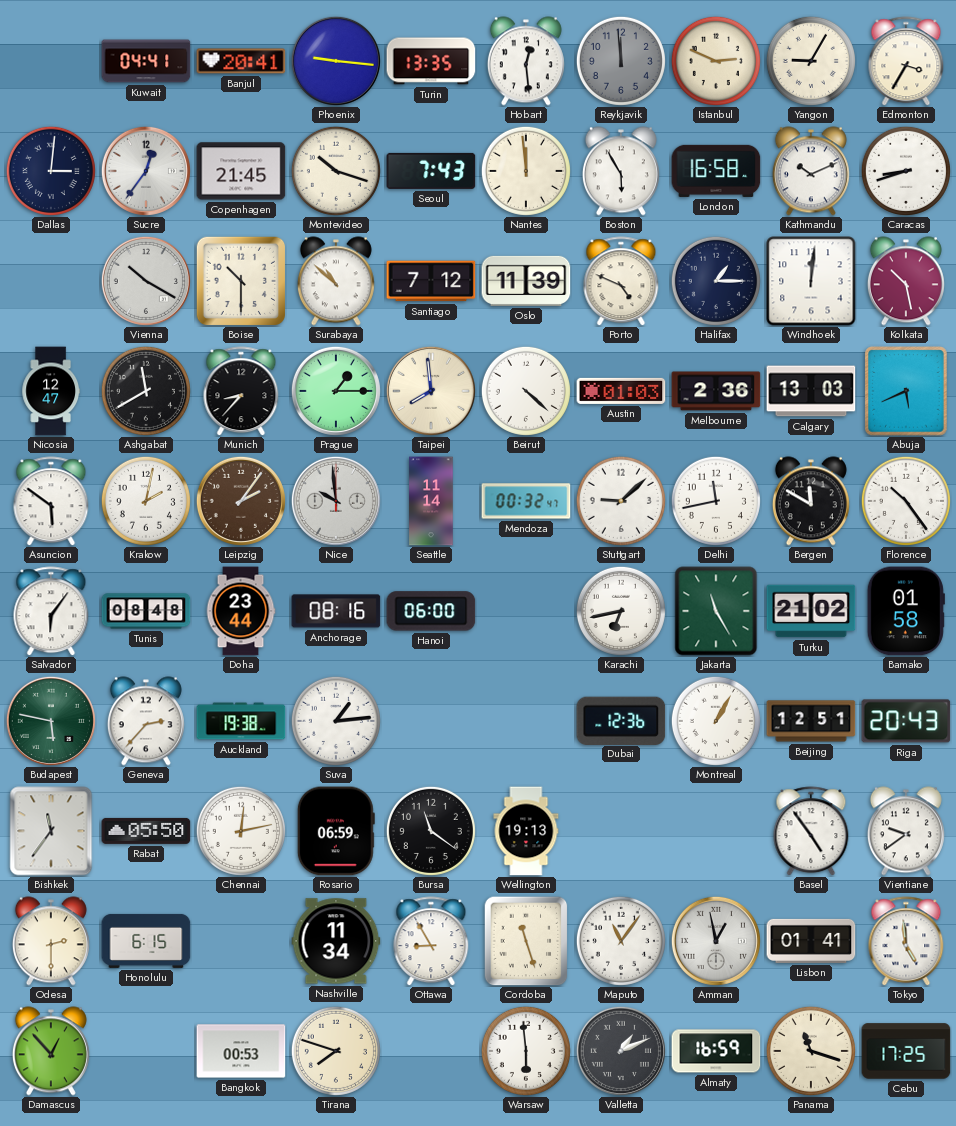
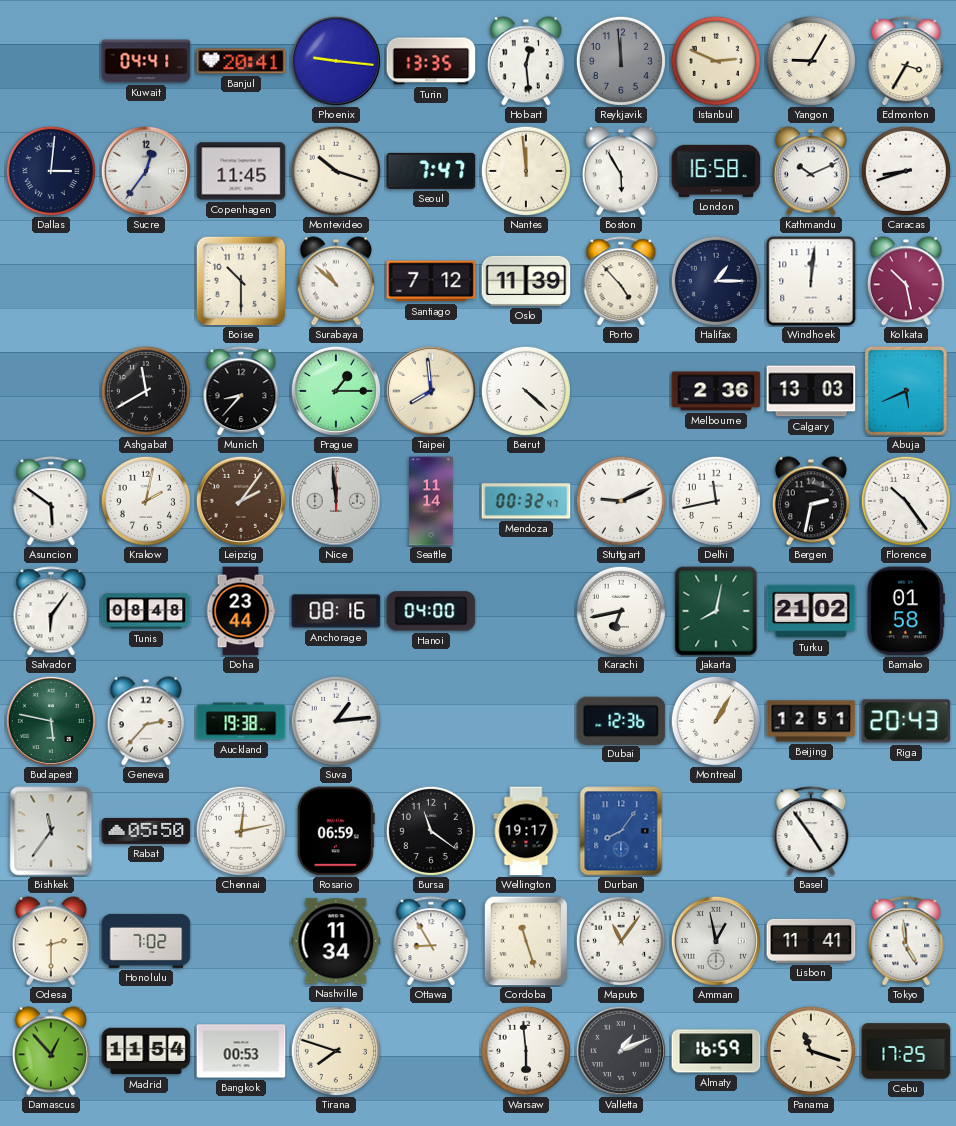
Copenhagen: 21:45 -> 11:45 (241, 171)
Seoul: 7:43 -> 7:47 (431, 171)
Vienna: 10:20 -> none (146, 281)
Porto: 4:49 -> 4:53 (621, 281)
Nicosia: 12:47 -> none (51, 391)
Austin: 01:03 -> none (621, 391)
Nice: 9:59 -> 11:59 (336, 501)
Stuttgart: 9:08 -> 9:11 (621, 501)
Bergen: 11:50 -> 2:32 (811, 501)
Hanoi: 06:00 -> 04:00 (431, 611)
Jakarta: 11:25 -> 8:02 (716, 611)
Wellington: 19:13 -> 19:17 (526, 831)
Durban: none -> 8:06 (621, 831)
Vientiane: 9:39 -> none (906, 831)
Honolulu: 6:15 -> 7:02 (146, 941)
Lisbon: 01:41 -> 11:41 (811, 941)
Madrid: none -> 11:54 (146, 1051)
